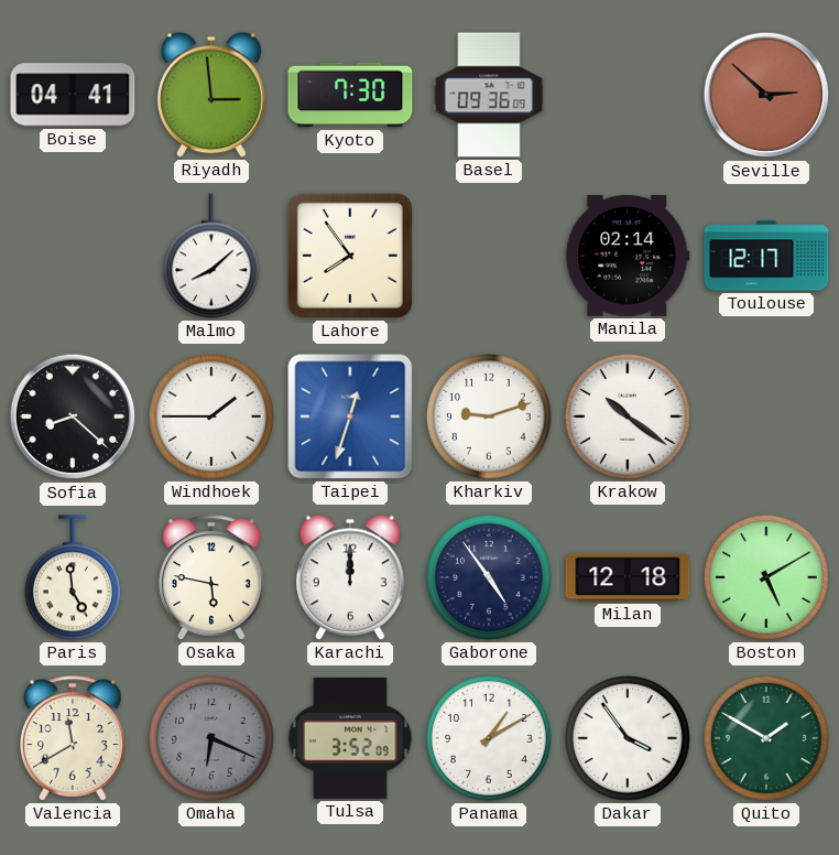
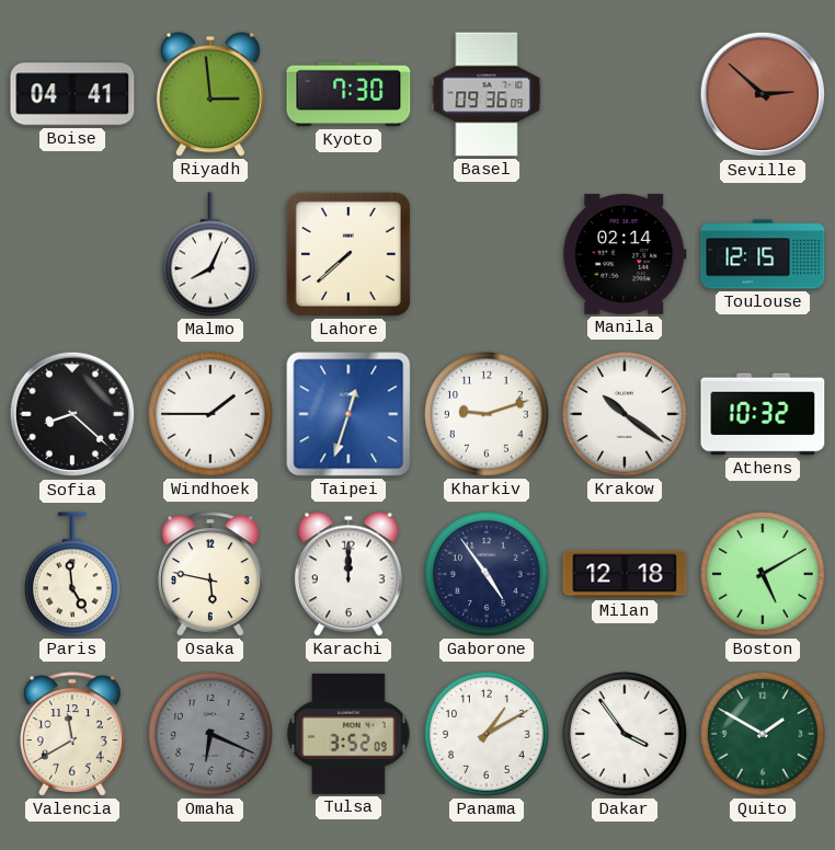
Malmo: 8:08 -> 8:04 (210, 254)
Lahore: 7:54 -> 7:38 (348, 254)
Toulouse: 12:17 -> 12:15 (763, 254)
Athens: none -> 10:32 (763, 414)
